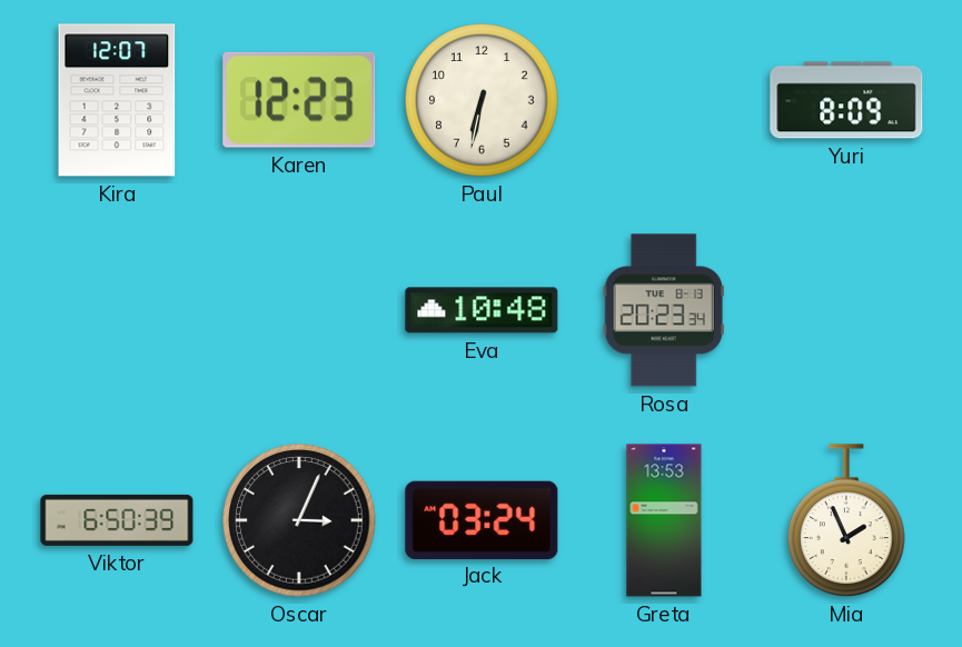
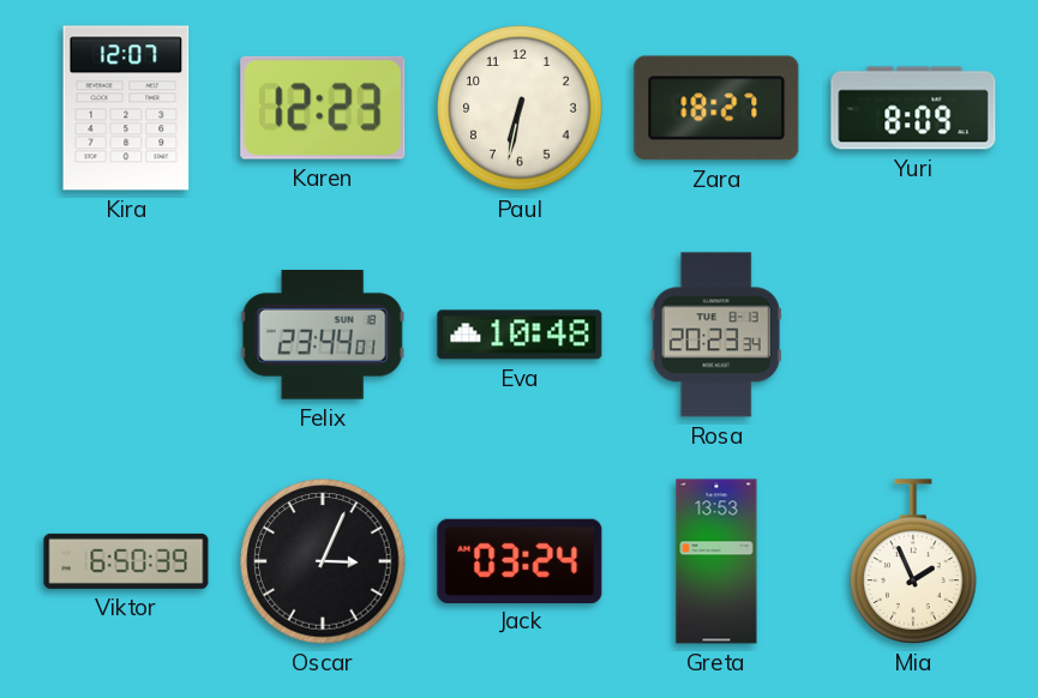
Zara: none -> 18:27 (716, 108)
Felix: none -> 23:44 (323, 336)
